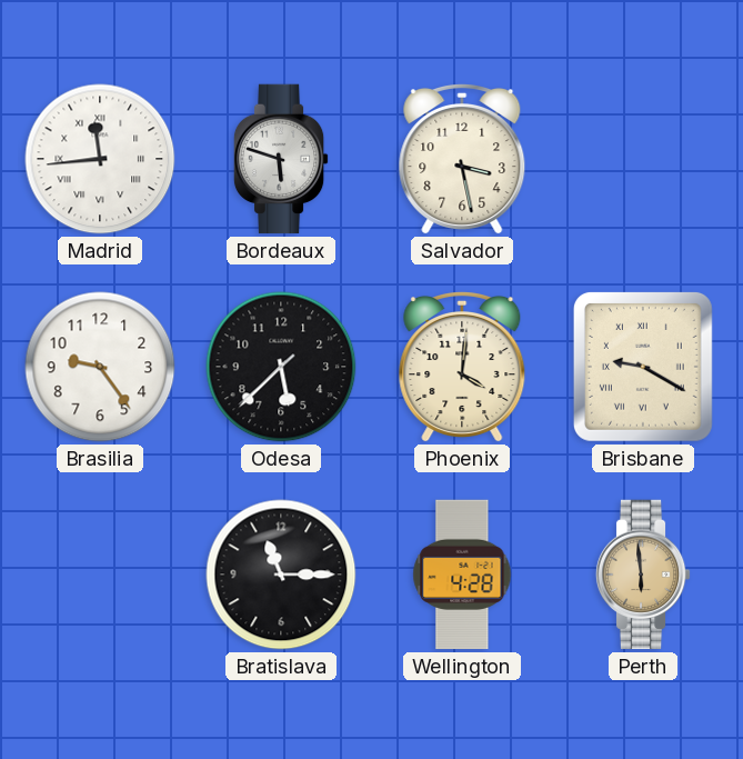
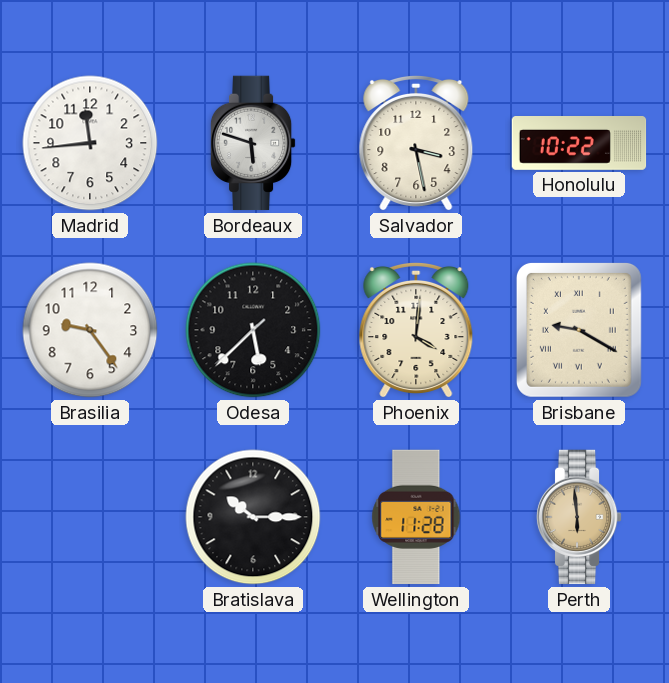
Madrid numerals: Roman -> Arabic (90, 143)
Honolulu: none -> 10:22 (579, 144)
Bratislava: 11:15 -> 10:15 (253, 517)
Wellington: 4:28 -> 11:28 (416, 517)
